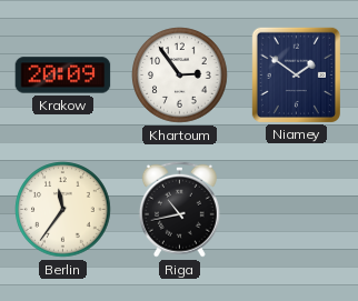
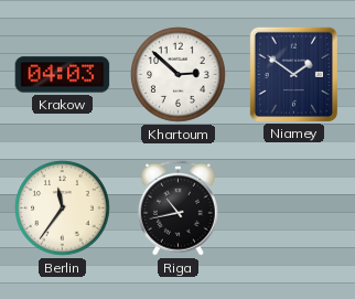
Krakow: 20:09 -> 04:03 (63, 75)
Khartoum: 2:54 -> 2:52 (179, 75)
